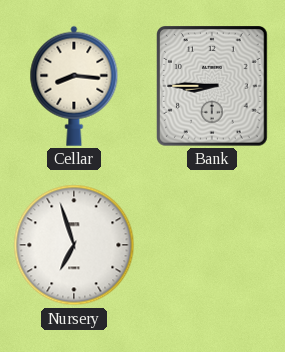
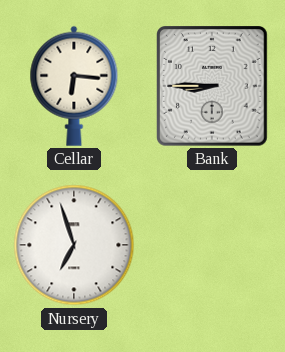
Cellar: 8:16 -> 6:16 (74, 86)
